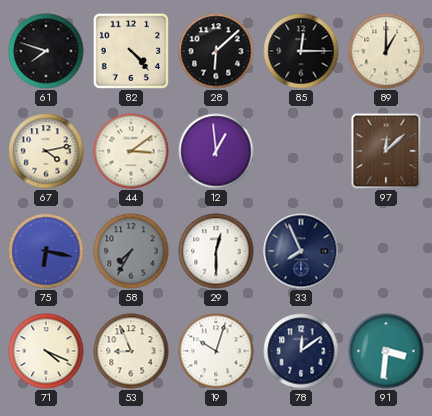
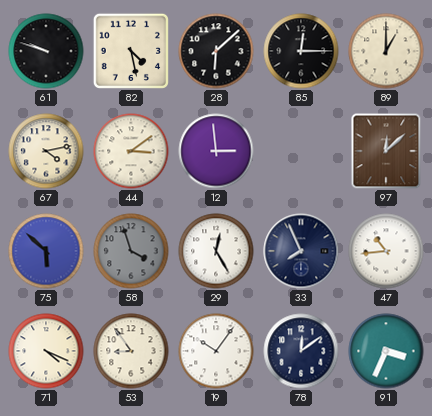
61: 7:48 -> 9:48 (46, 51)
82: 4:23 -> 4:28 (131, 51)
12: 12:59 -> 2:59 (216, 151)
75: 6:17 -> 5:52 (46, 251)
58: 7:35 -> 3:57 (131, 251)
29: 12:30 -> 12:25 (216, 251)
47: none -> 10:44 (386, 251)
53: 8:56 -> 8:54 (131, 351)
19: 10:03 -> 10:06 (216, 351)
91: 3:31 -> 3:34 (386, 351)
